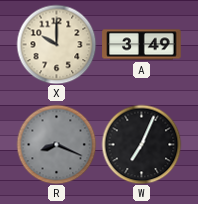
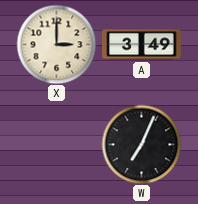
X: 10:00 -> 3:00 (56, 44)
R: 8:19 -> none (56, 144)
